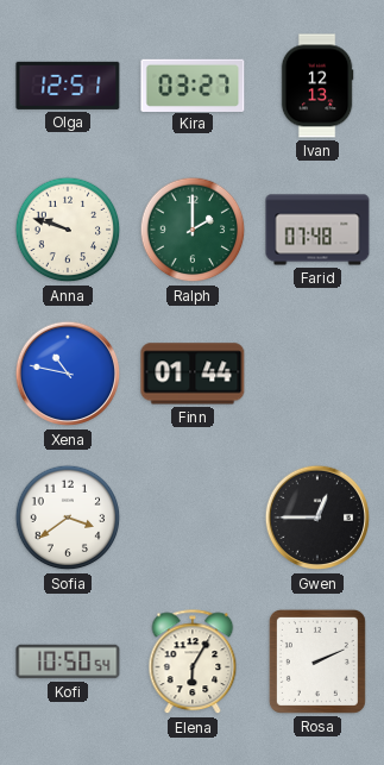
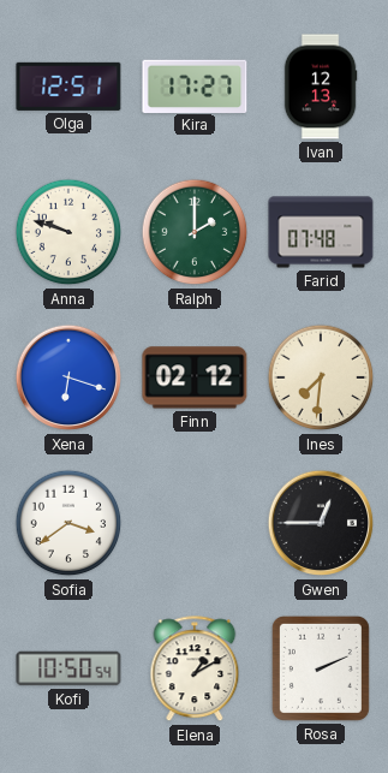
Kira: 03:27 -> 17:27 (195, 85)
Xena: 10:47 -> 6:18 (68, 377)
Finn: 01:44 -> 02:12 (195, 377)
Ines: none -> 7:31 (321, 377)
Elena: 6:05 -> 1:10 (195, 670)
